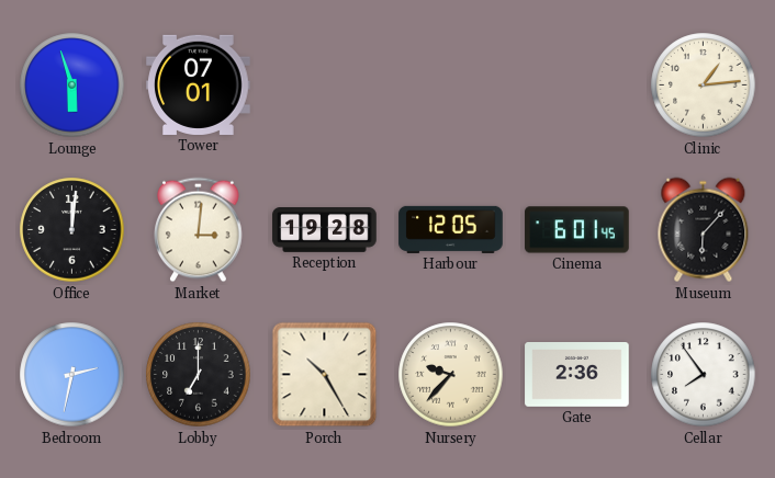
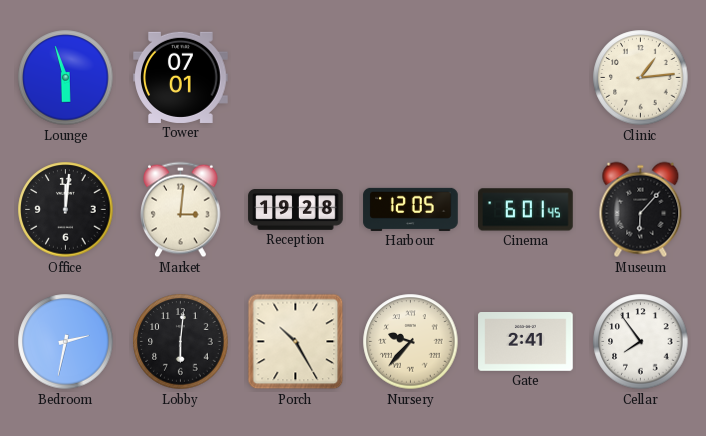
Lobby: 7:00 -> 6:01 (181, 342)
Gate: 2:36 -> 2:41 (526, 342)
